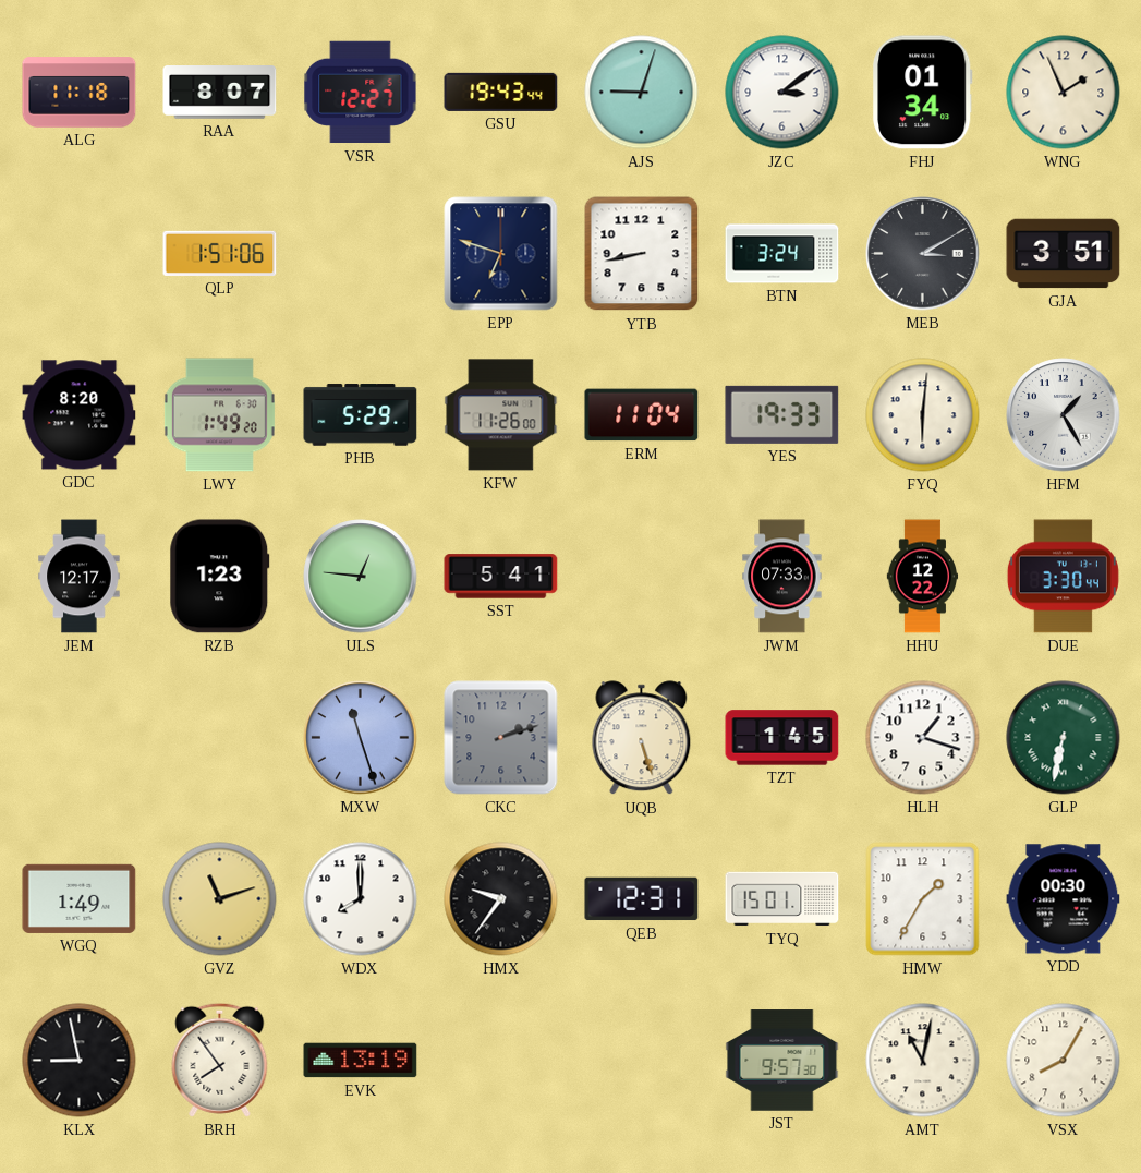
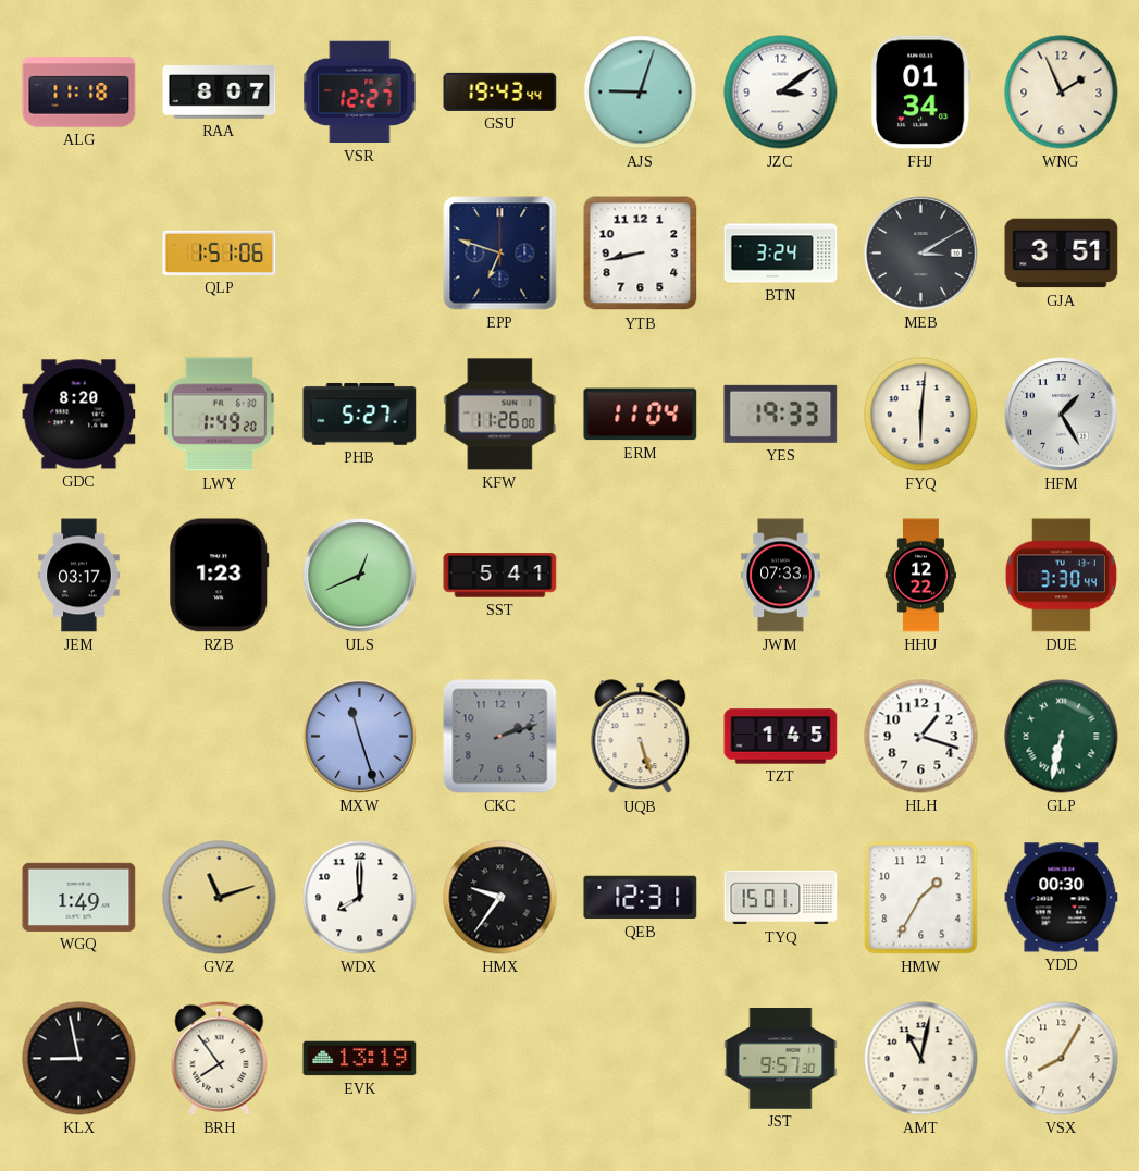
PHB: 5:29 -> 5:27 (360, 415)
JEM: 12:17 -> 03:17 (79, 576)
ULS: 12:46 -> 12:41 (360, 576)
